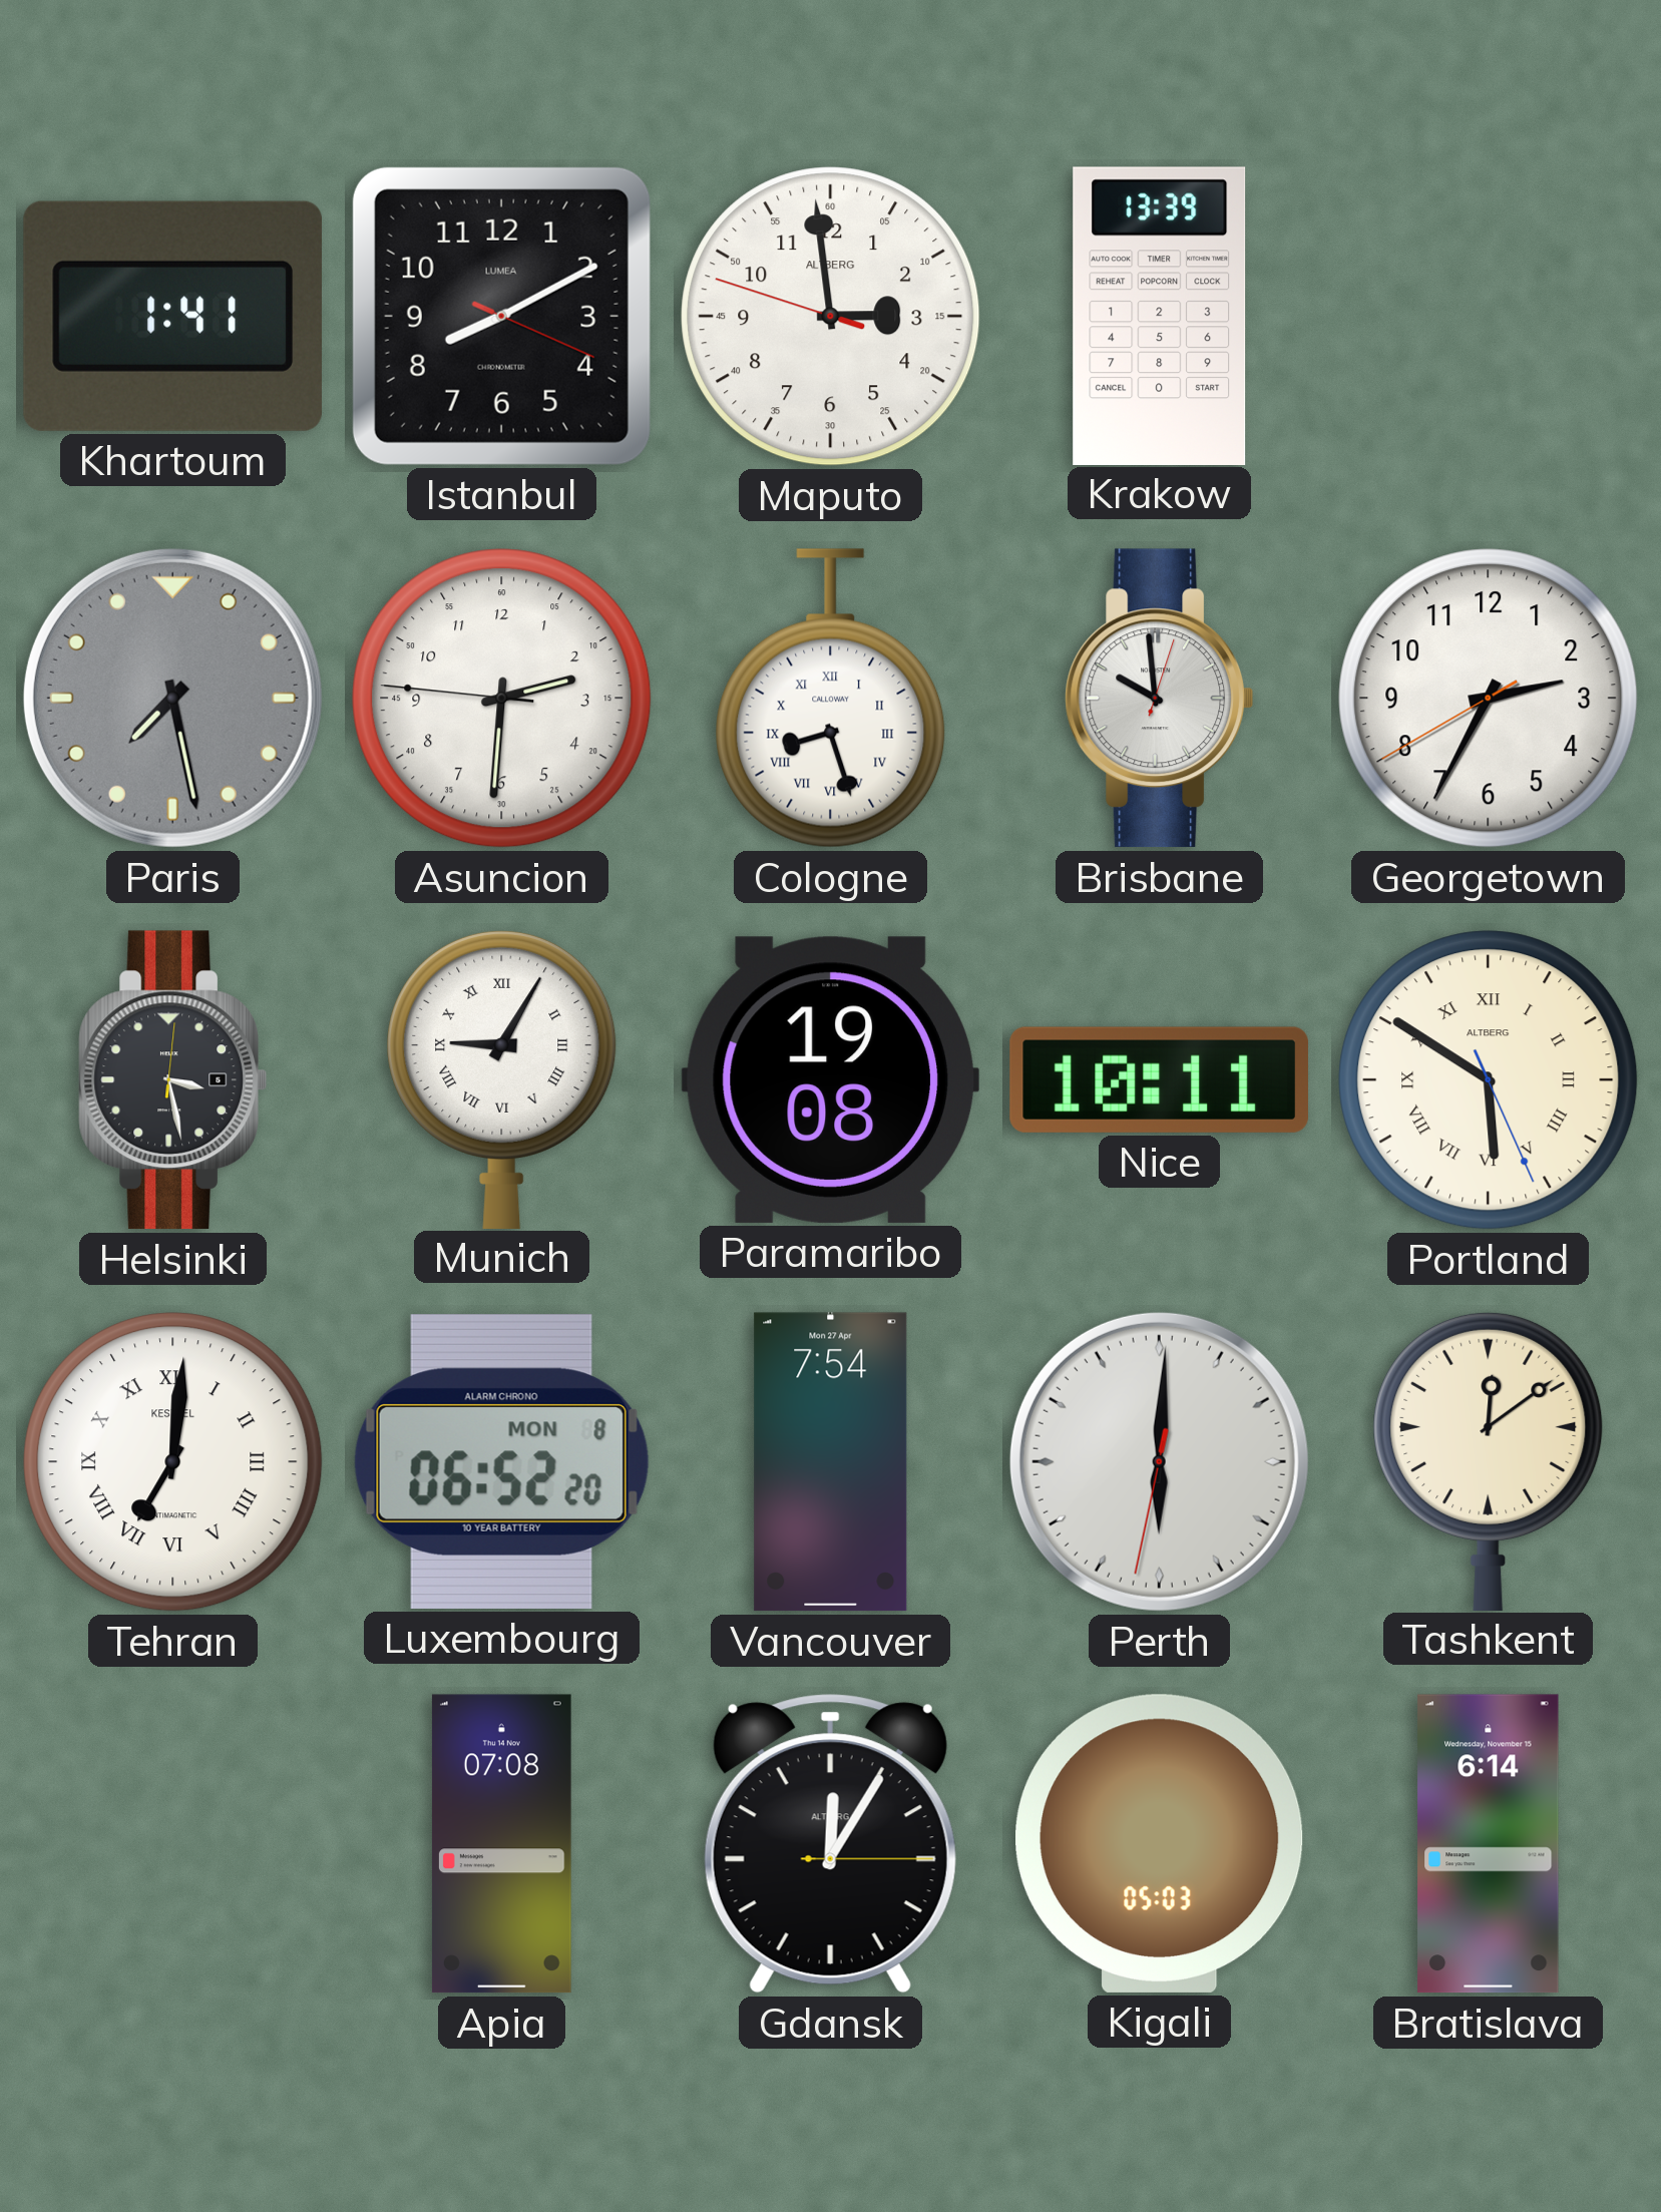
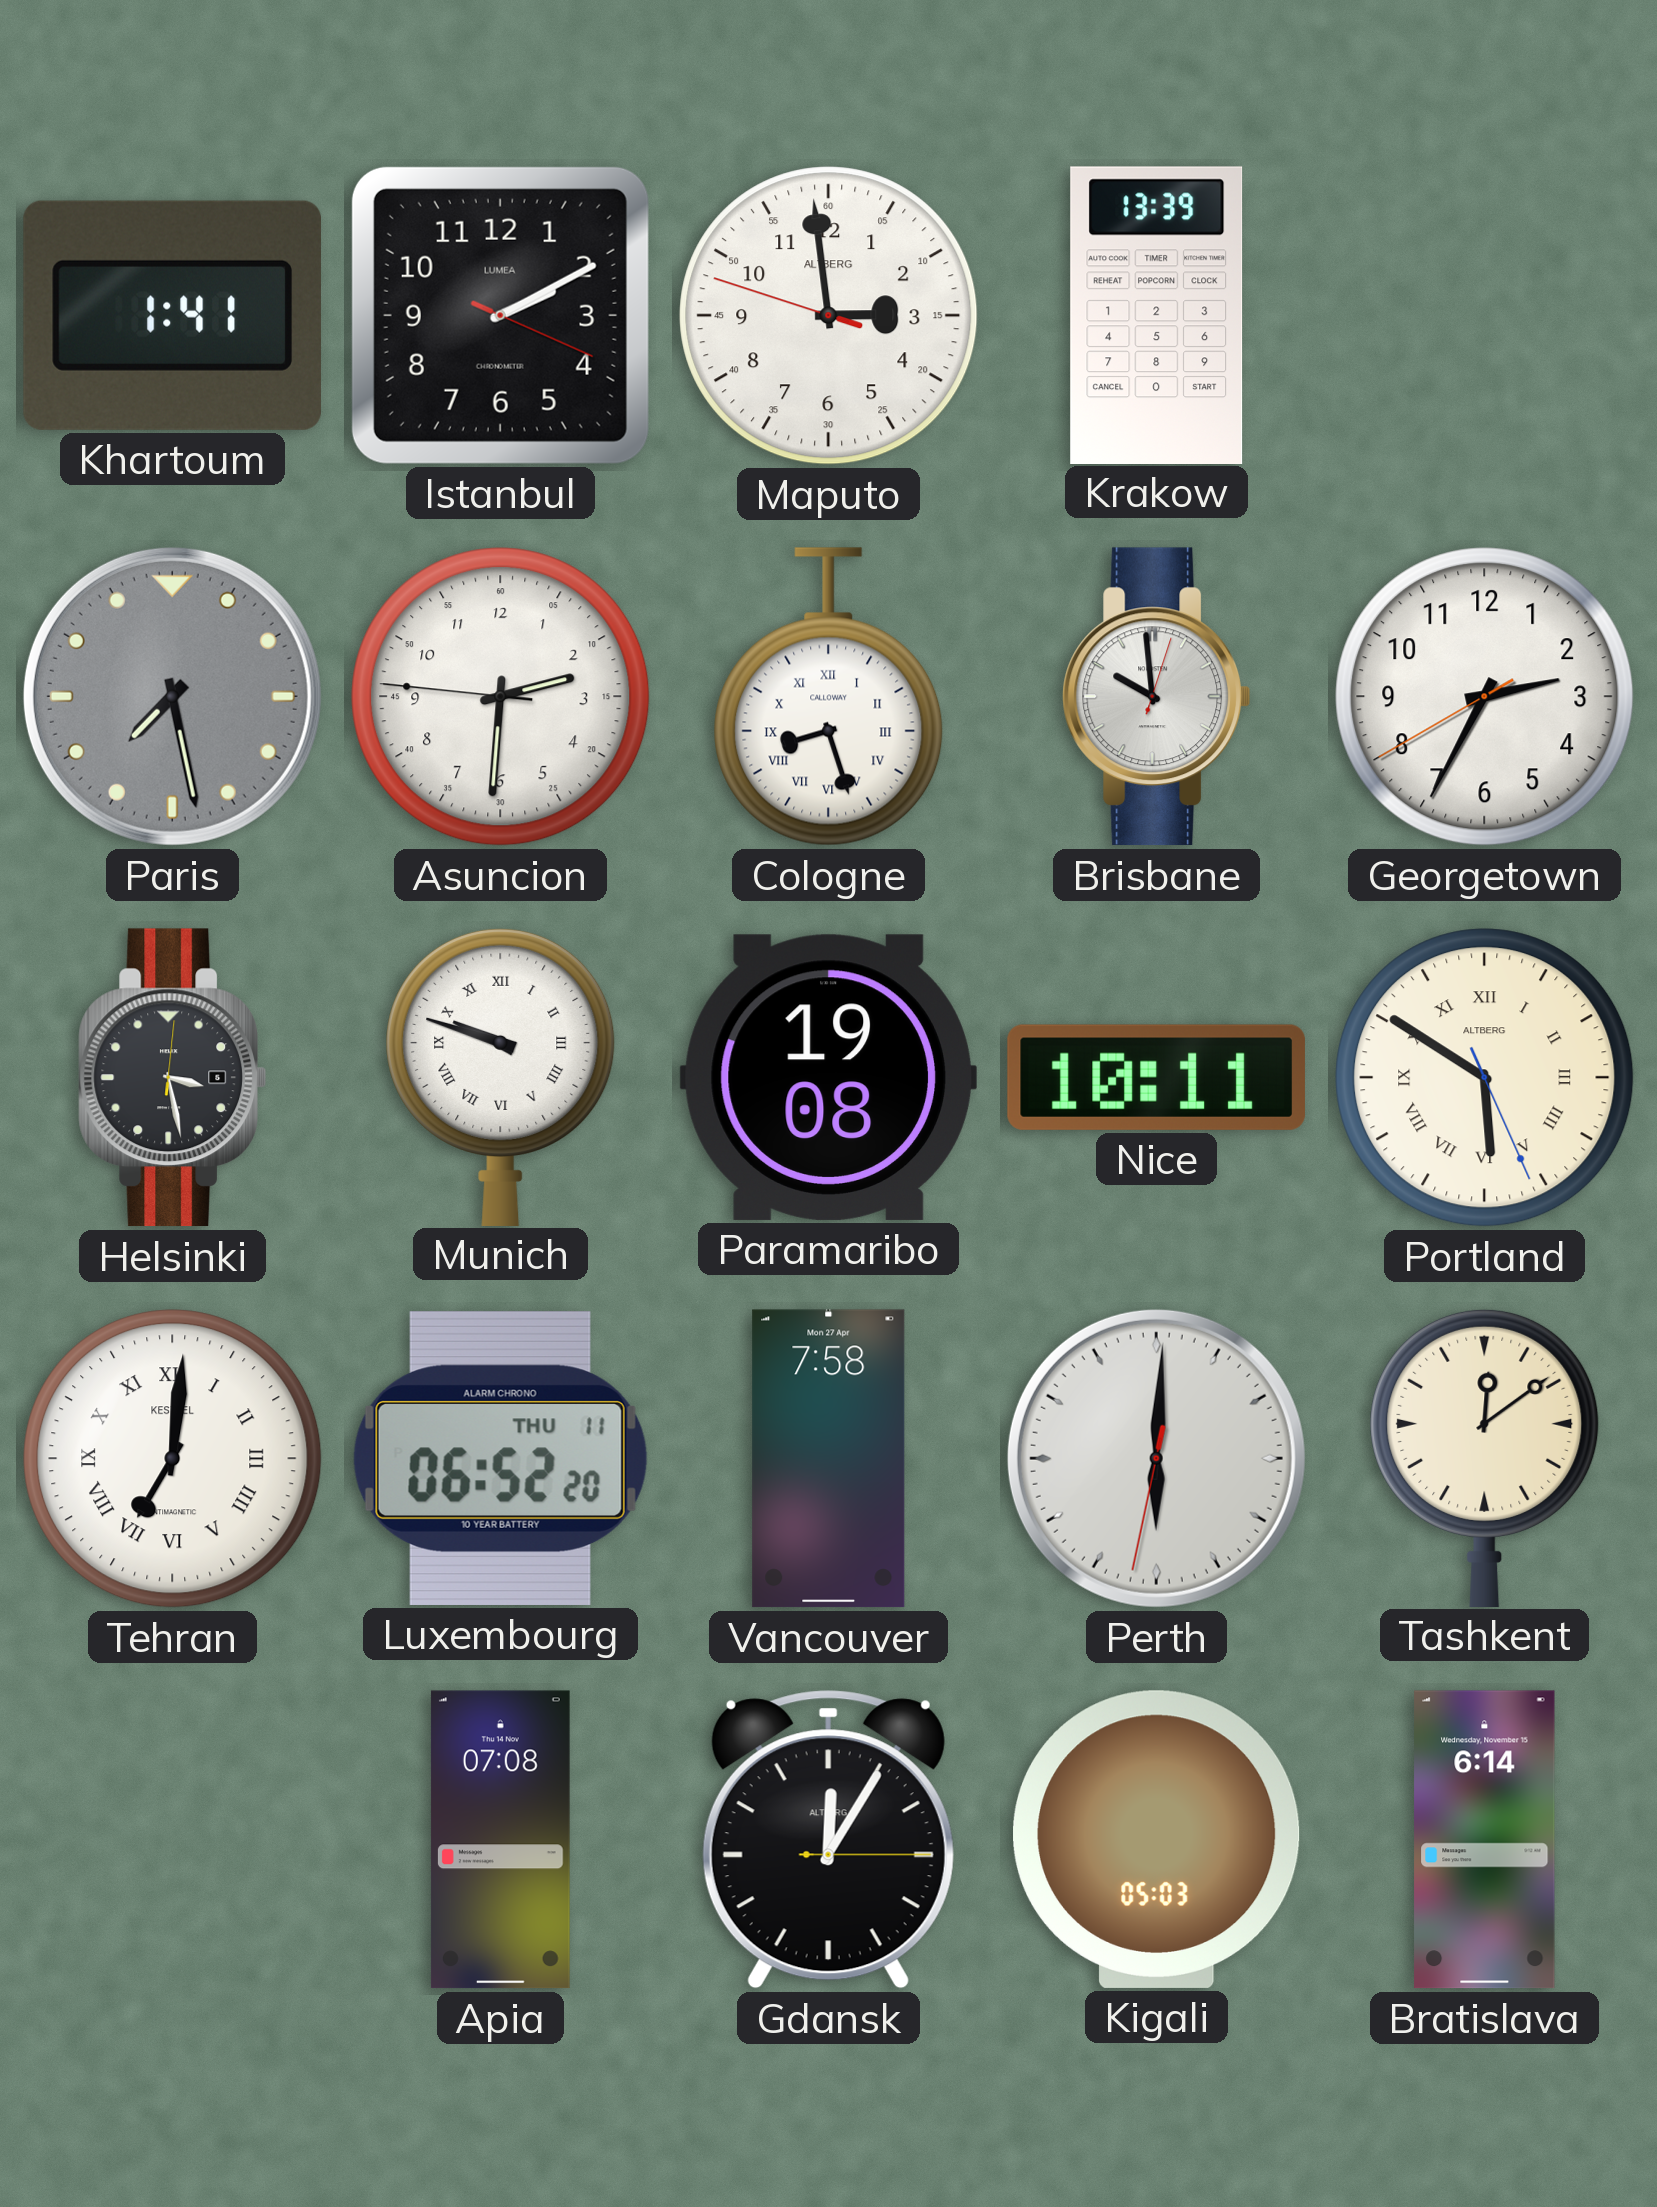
Istanbul: 8:10 -> 2:10 (500, 315)
Munich: 9:05 -> 9:48 (501, 1076)
Luxembourg date: MON 8 -> THU 11 (500, 1458)
Vancouver: 7:54 -> 7:58 (829, 1459)
